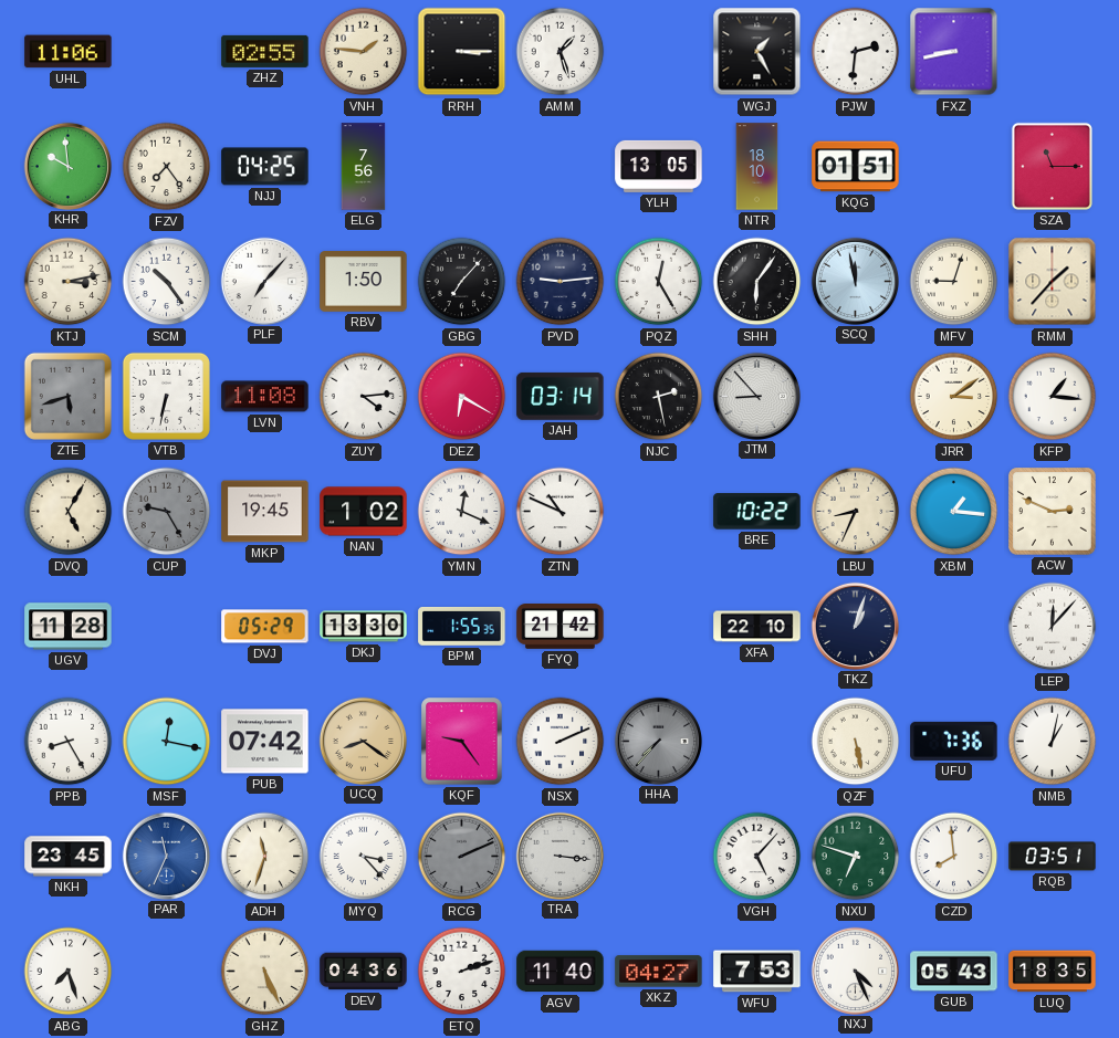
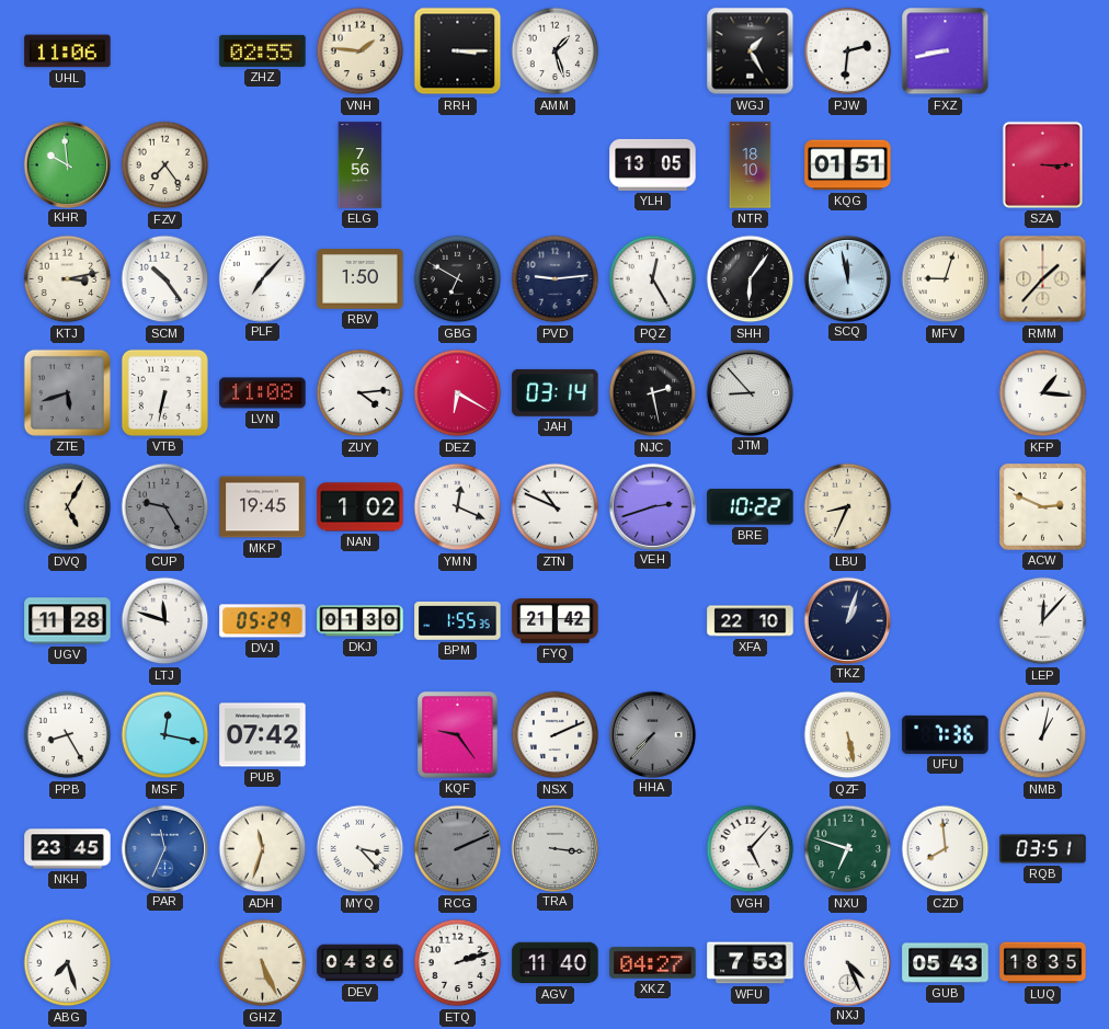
NJJ: 04:25 -> none (265, 167)
SZA: 11:15 -> 3:15 (1042, 164)
GBG: 7:07 -> 6:50 (458, 279)
JRR: 3:09 -> none (954, 397)
VEH: none -> 2:42 (652, 506)
XBM: 1:16 -> none (954, 512)
LTJ: none -> 11:48 (165, 621)
DKJ: 13:30 -> 01:30 (361, 621)
UCQ: 8:21 -> none (363, 741)
